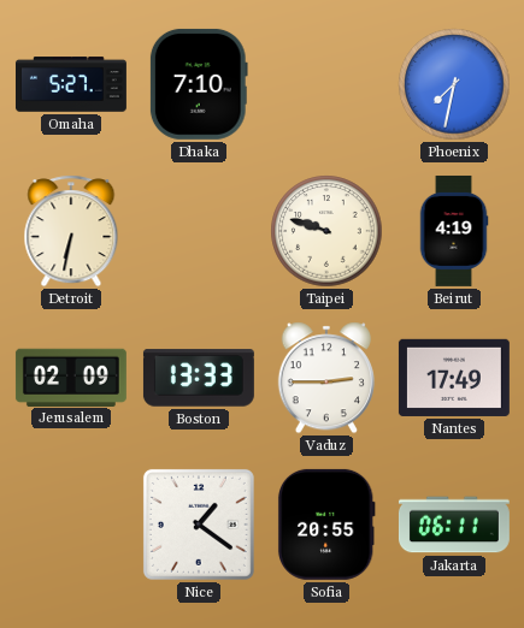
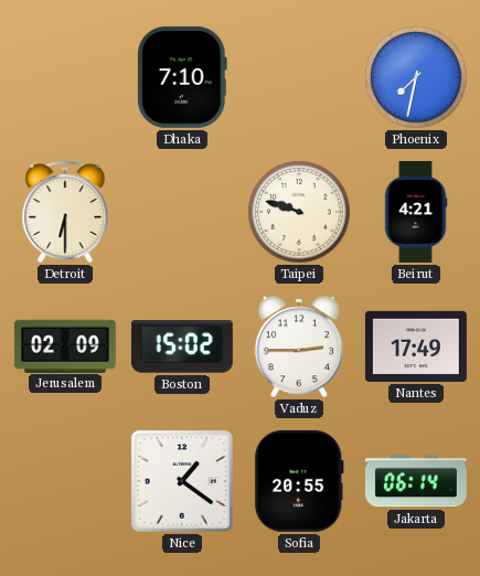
Omaha: 5:27 -> none (71, 84)
Detroit: 6:32 -> 6:30 (65, 212)
Beirut: 4:19 -> 4:21 (416, 212)
Boston: 13:33 -> 15:02 (182, 346)
Jakarta: 06:11 -> 06:14 (416, 481)
